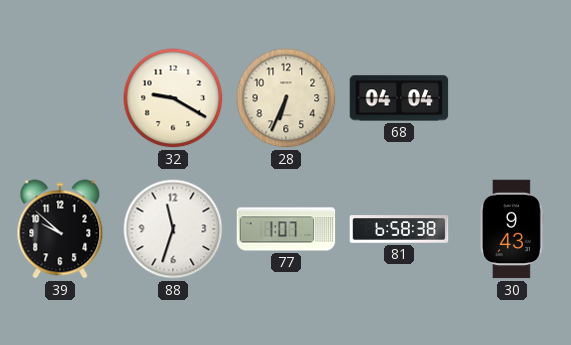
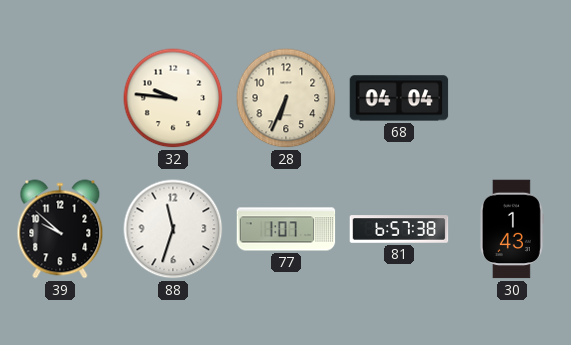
32: 9:20 -> 9:46 (173, 98)
81: 6:58 -> 6:57 (399, 229)
30: 9:43 -> 1:43 (511, 229)
